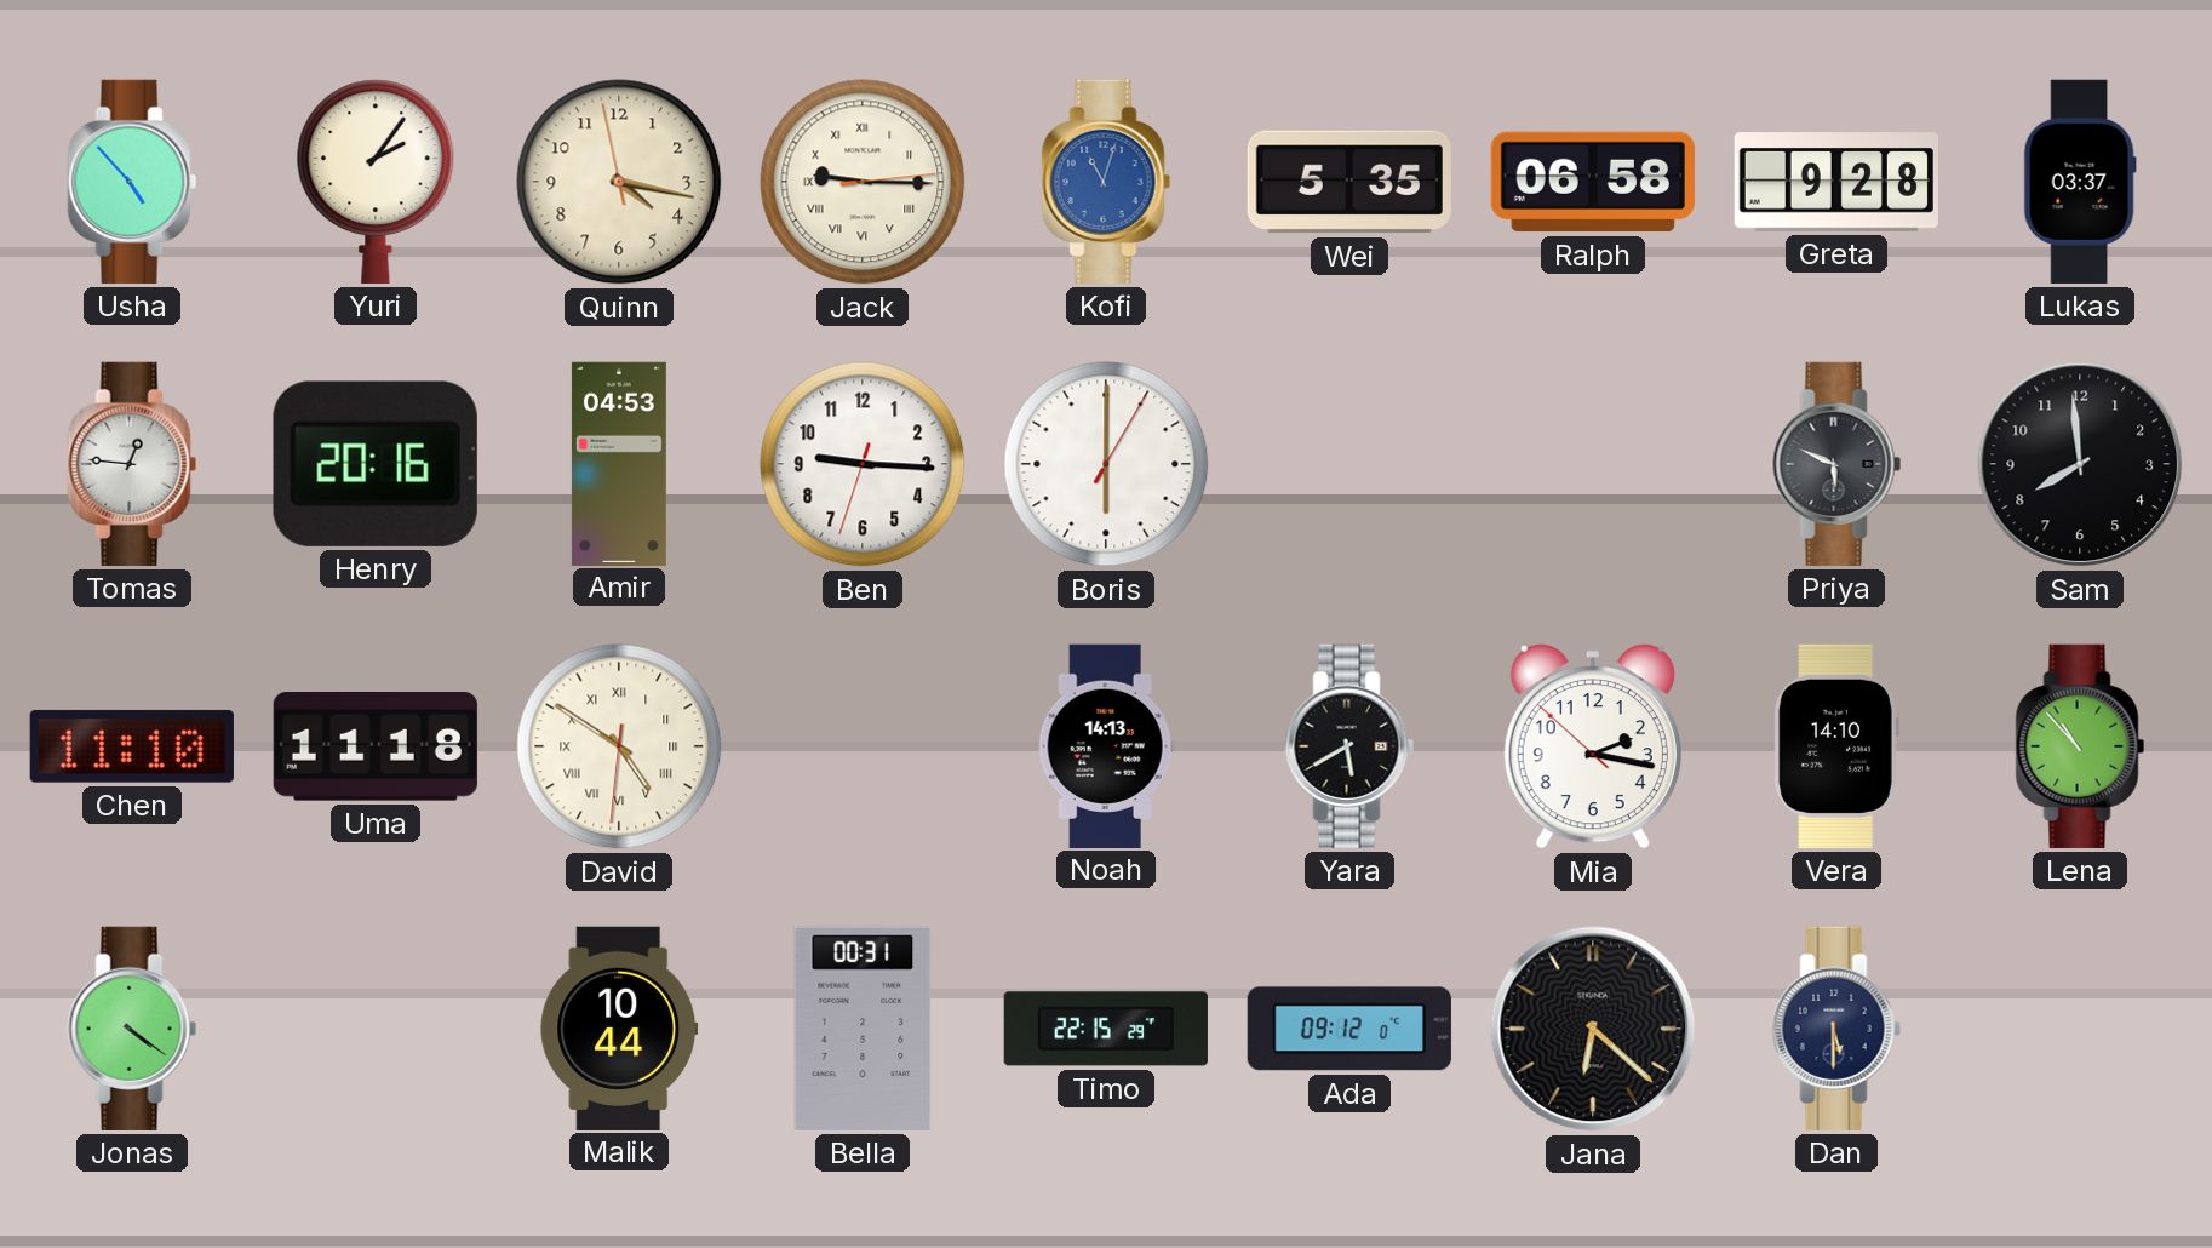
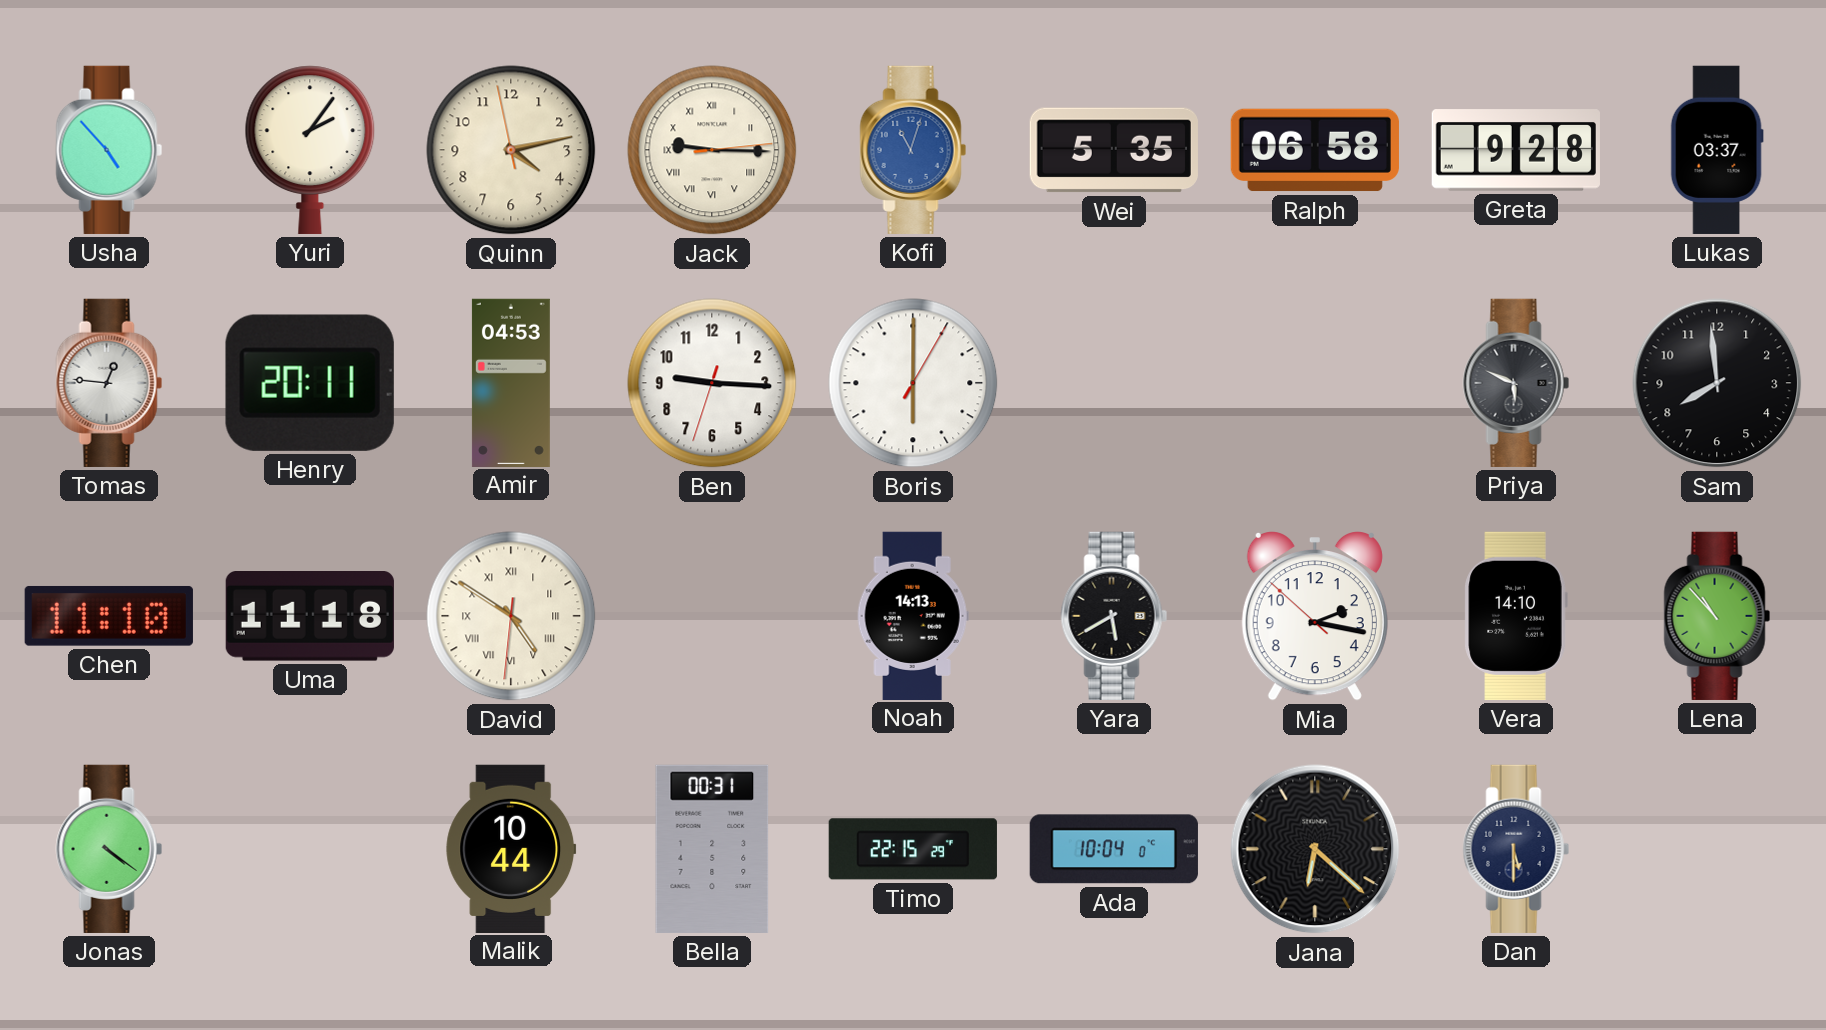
Quinn: 4:16 -> 4:12 (511, 150)
Henry: 20:16 -> 20:11 (310, 383)
Ada: 09:12 -> 10:04 (1114, 849)
